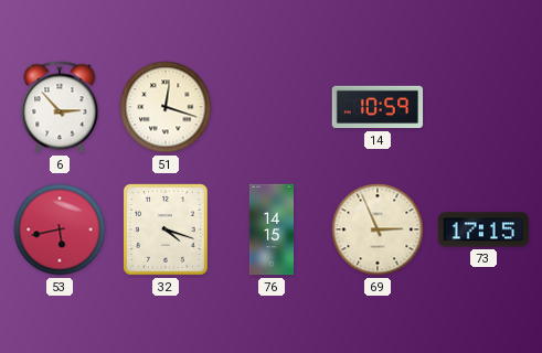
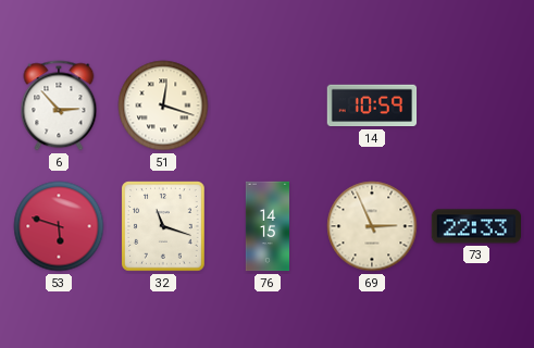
53: 5:43 -> 5:48 (59, 226)
32: 4:18 -> 11:18 (163, 226)
73: 17:15 -> 22:33 (475, 226)
